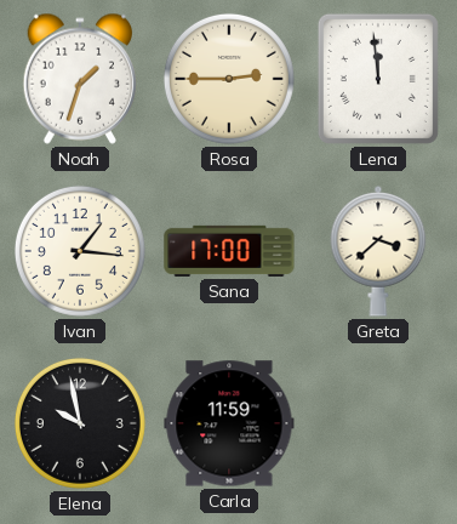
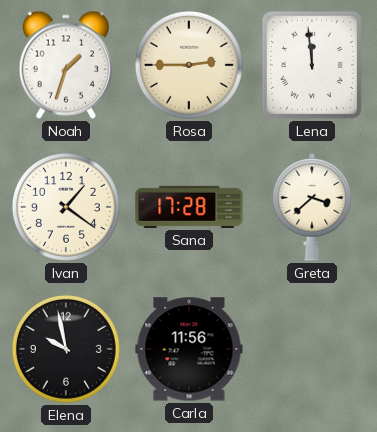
Ivan: 1:16 -> 1:21 (66, 207)
Sana: 17:00 -> 17:28 (189, 207)
Carla: 11:59 -> 11:56 (189, 349)
